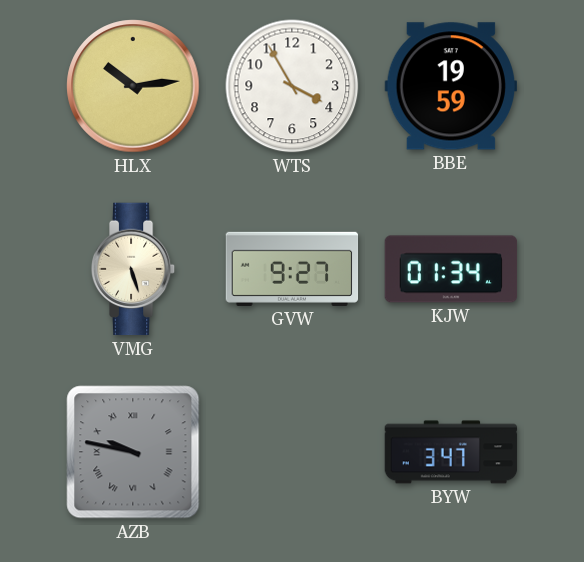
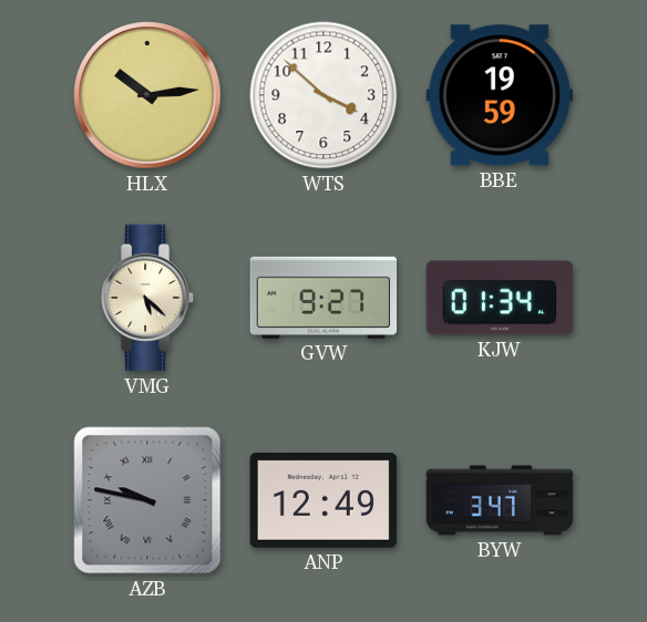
WTS: 3:55 -> 3:52 (323, 95)
VMG: 5:27 -> 5:22 (147, 298)
ANP: none -> 12:49 (322, 500)
